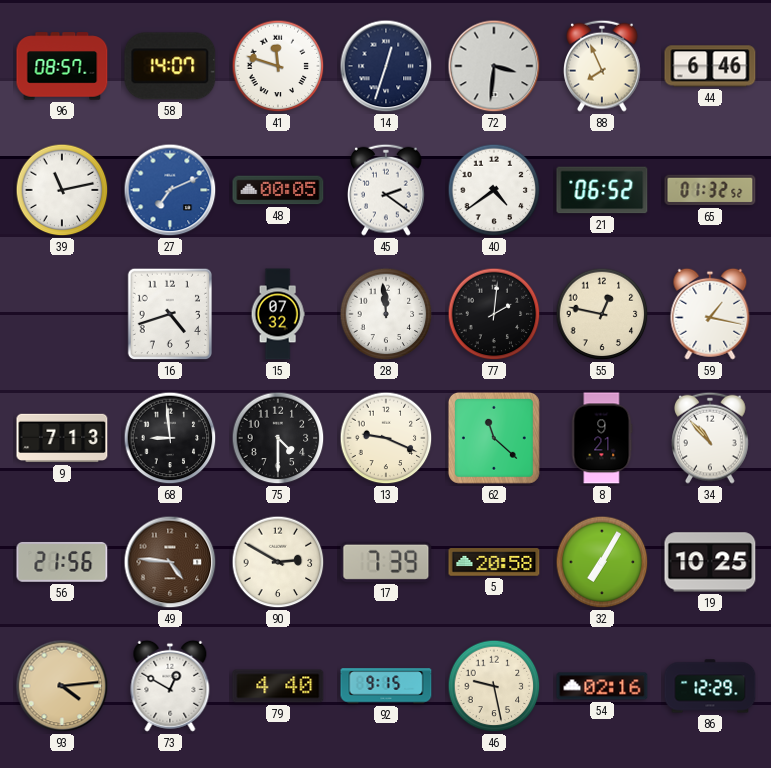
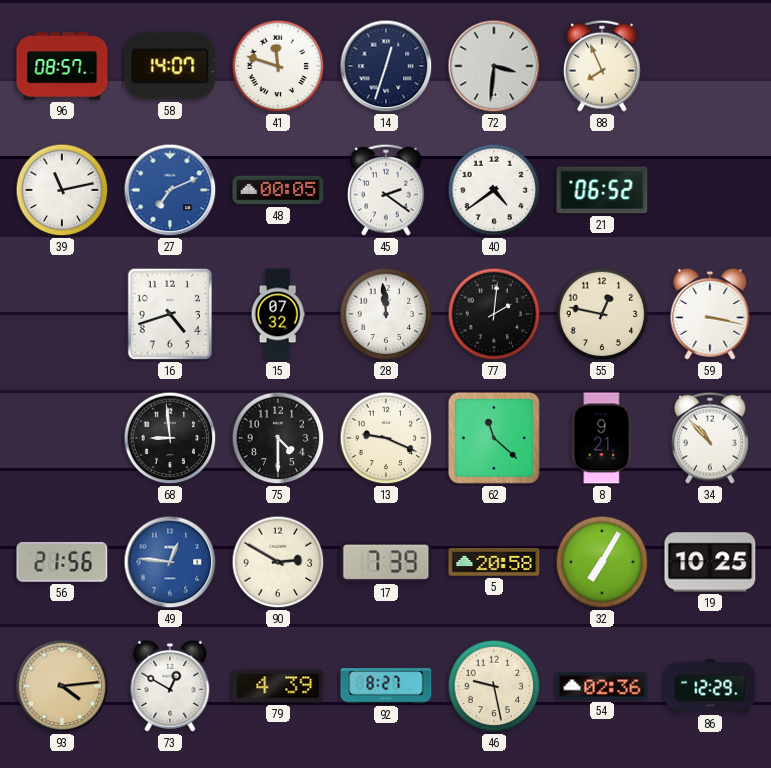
44: 6:46 -> none (710, 66)
65: 01:32 -> none (710, 190)
59: 1:17 -> 3:17 (710, 314)
9: 7:13 -> none (62, 438)
49: 4:46 -> 12:46 (170, 562)
49 dial: brown -> blue (170, 562)
79: 4:40 -> 4:39 (278, 686)
92: 9:15 -> 8:27 (386, 686)
54: 02:16 -> 02:36 (602, 686)
